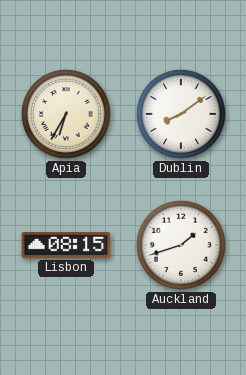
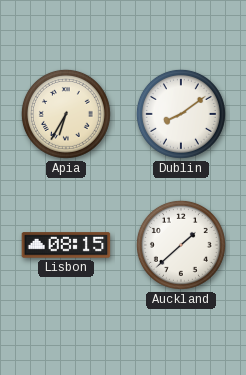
Auckland: 1:42 -> 1:38 (181, 245)
